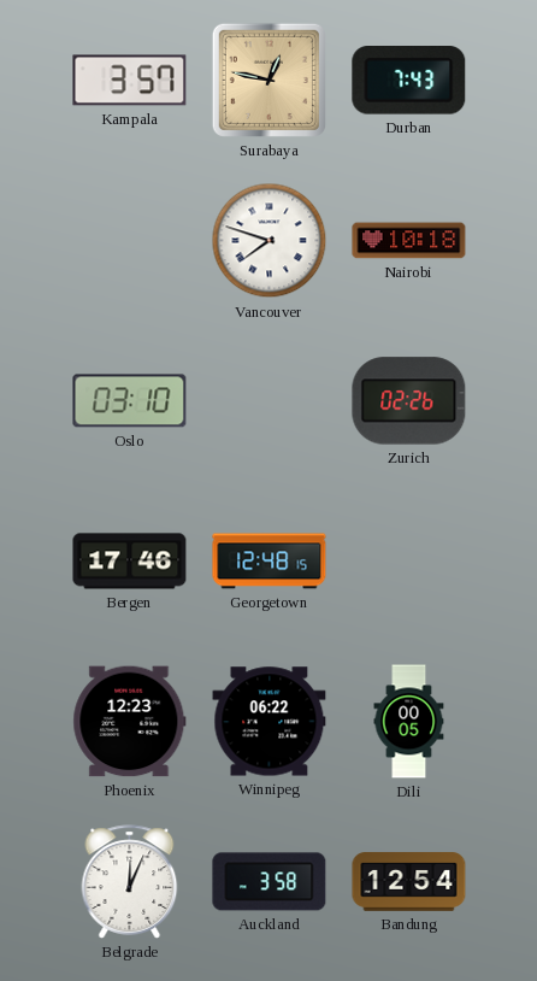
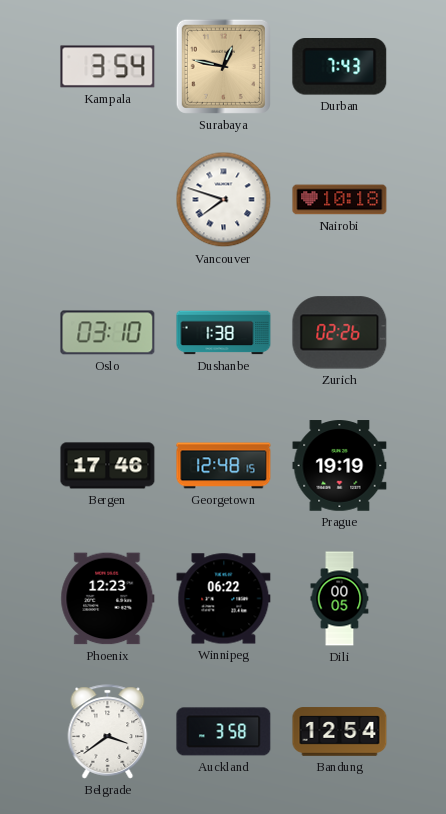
Kampala: 3:57 -> 3:54 (108, 67)
Dushanbe: none -> 1:38 (224, 333)
Prague: none -> 19:19 (340, 466)
Belgrade: 12:04 -> 3:39 (108, 732)
